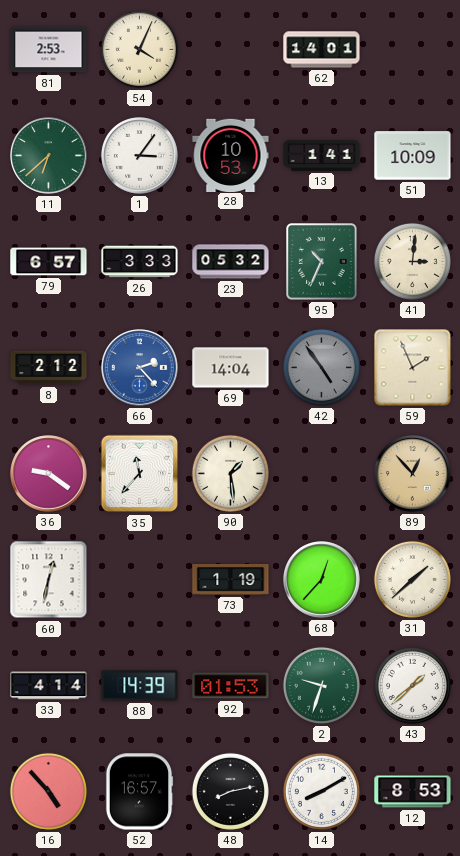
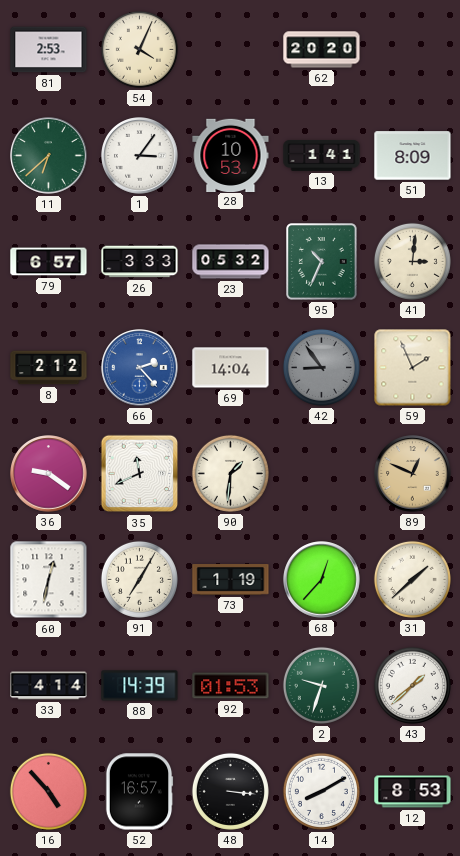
62: 14:01 -> 20:20 (322, 50)
51: 10:09 -> 8:09 (413, 156)
42: 4:54 -> 8:54 (321, 367)
35: 11:37 -> 11:41 (140, 474)
90: 1:29 -> 1:31 (230, 473)
89: 12:53 -> 12:49 (413, 474)
91: none -> 7:05 (139, 579)
48: 8:13 -> 3:16 (230, 791)
